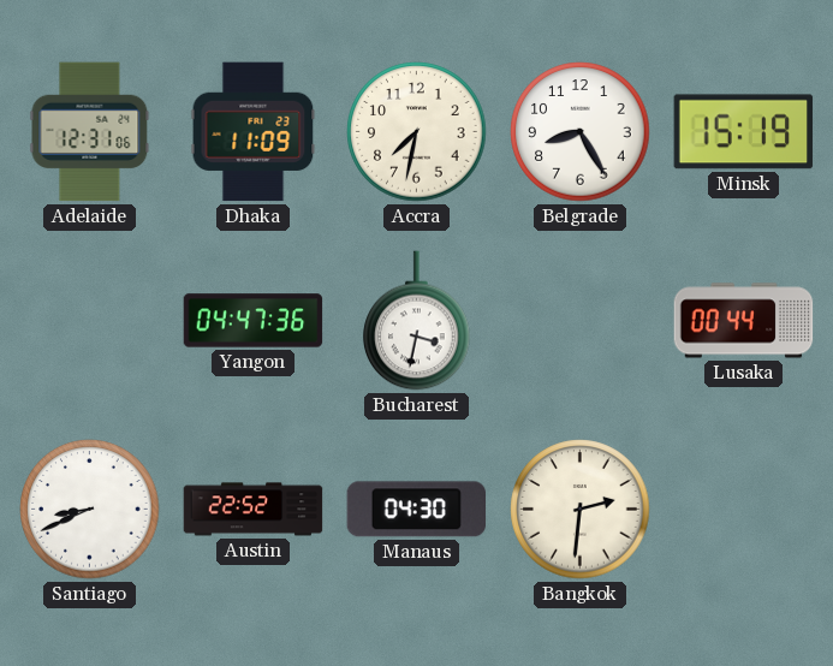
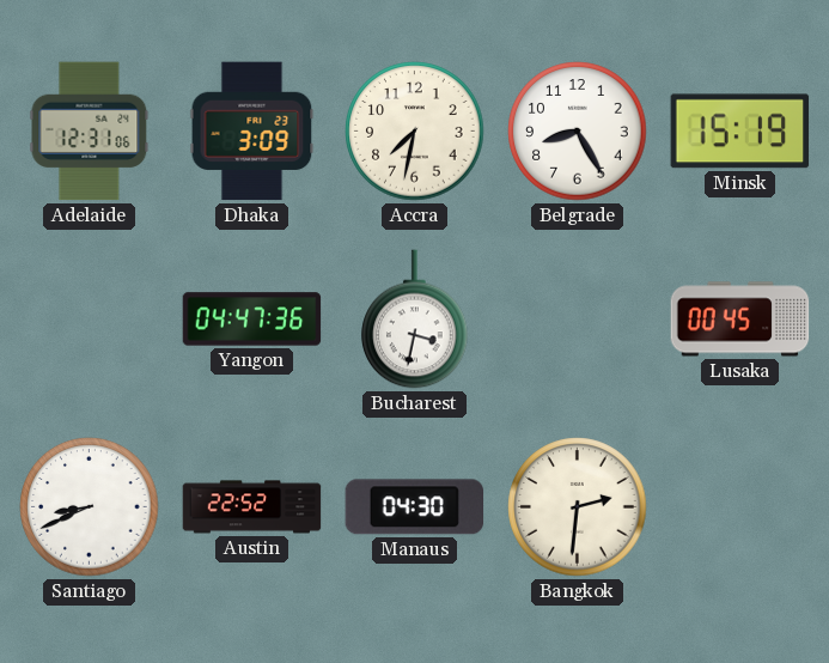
Dhaka: 11:09 -> 3:09 (252, 132)
Lusaka: 00:44 -> 00:45 (740, 320)
